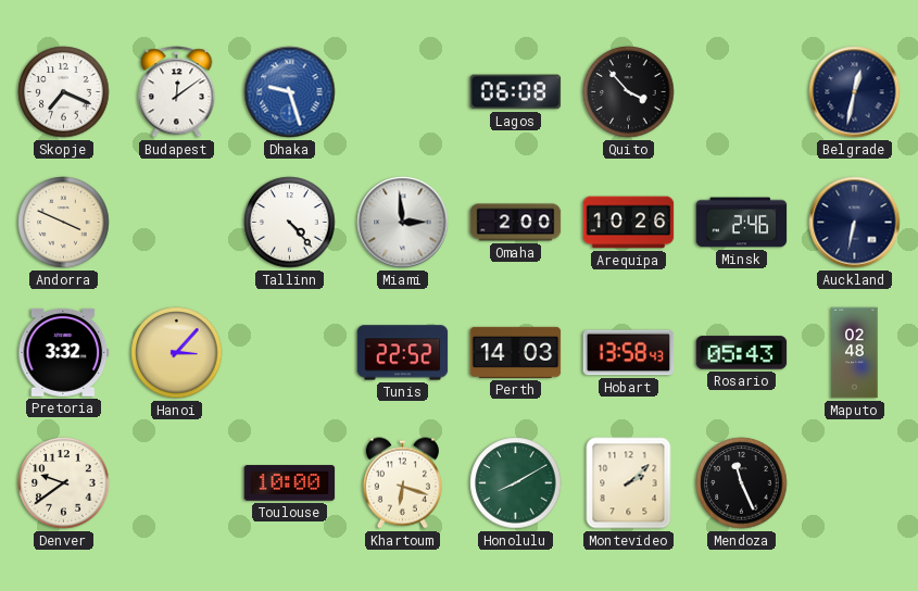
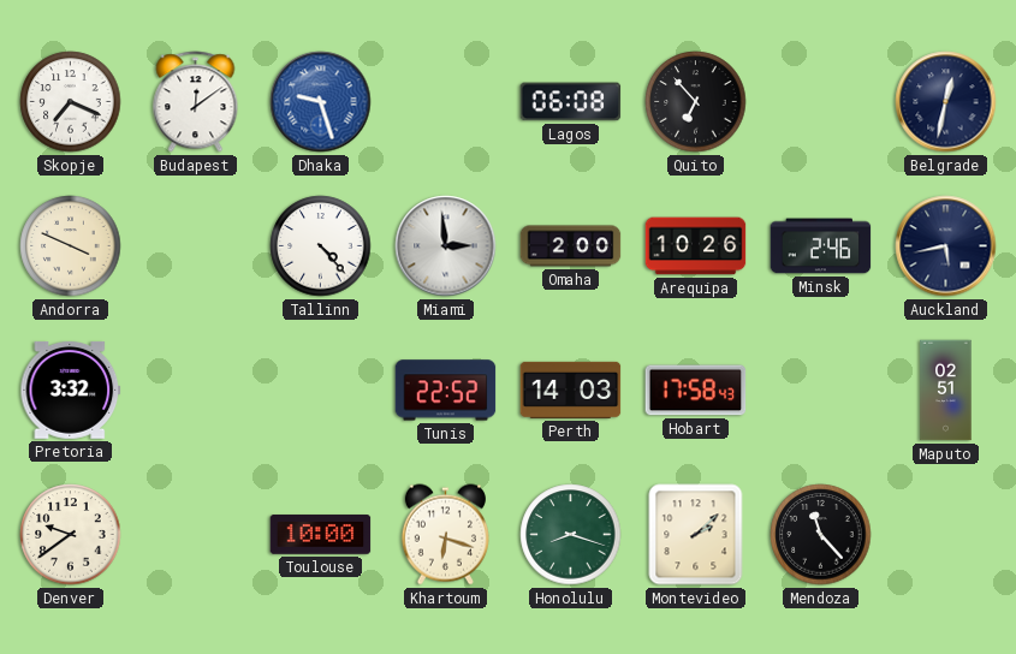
Quito: 3:53 -> 6:53 (696, 102)
Auckland: 6:32 -> 5:43 (946, 246)
Hanoi: 3:07 -> none (177, 353)
Hobart: 13:58 -> 17:58 (696, 391)
Rosario: 05:43 -> none (742, 353)
Maputo: 02:48 -> 02:51 (946, 391)
Honolulu: 8:10 -> 8:18 (571, 535)
Mendoza: 11:26 -> 11:23 (821, 535)
